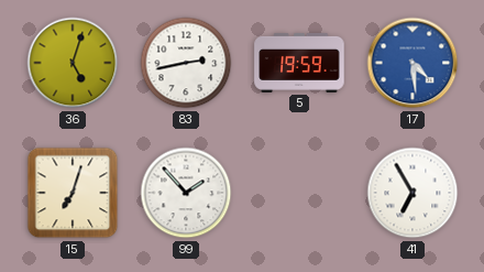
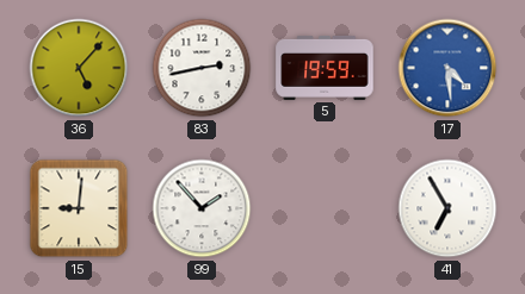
36: 5:03 -> 5:07 (79, 68)
15: 7:03 -> 9:01 (79, 208)
